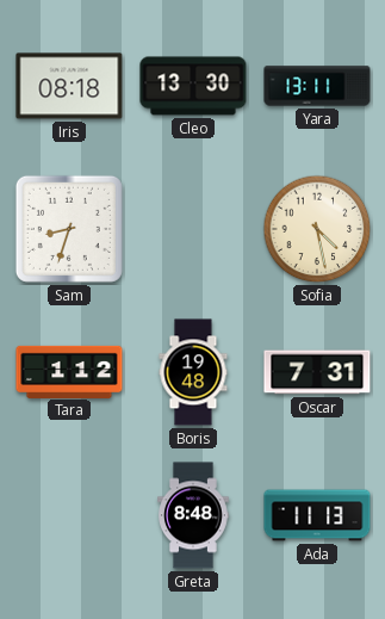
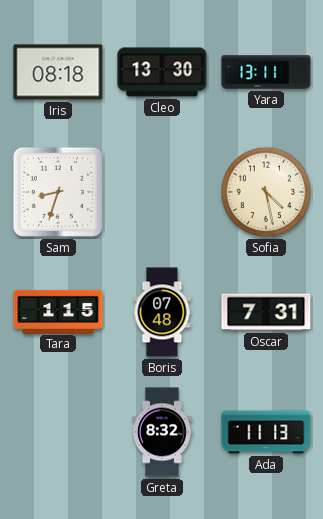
Tara: 1:12 -> 1:15 (58, 311)
Boris: 19:48 -> 07:48 (162, 312)
Greta: 8:48 -> 8:32 (163, 432)
